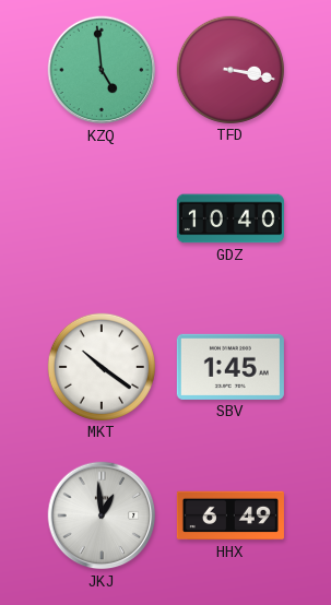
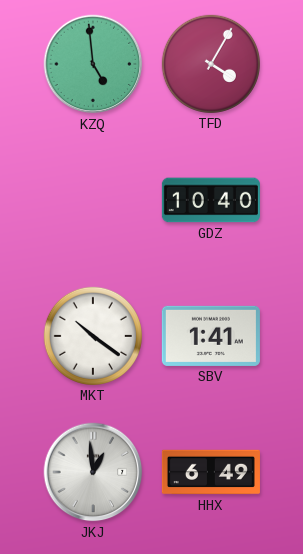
TFD: 3:17 -> 4:05 (211, 64)
SBV: 1:45 -> 1:41 (211, 336)
